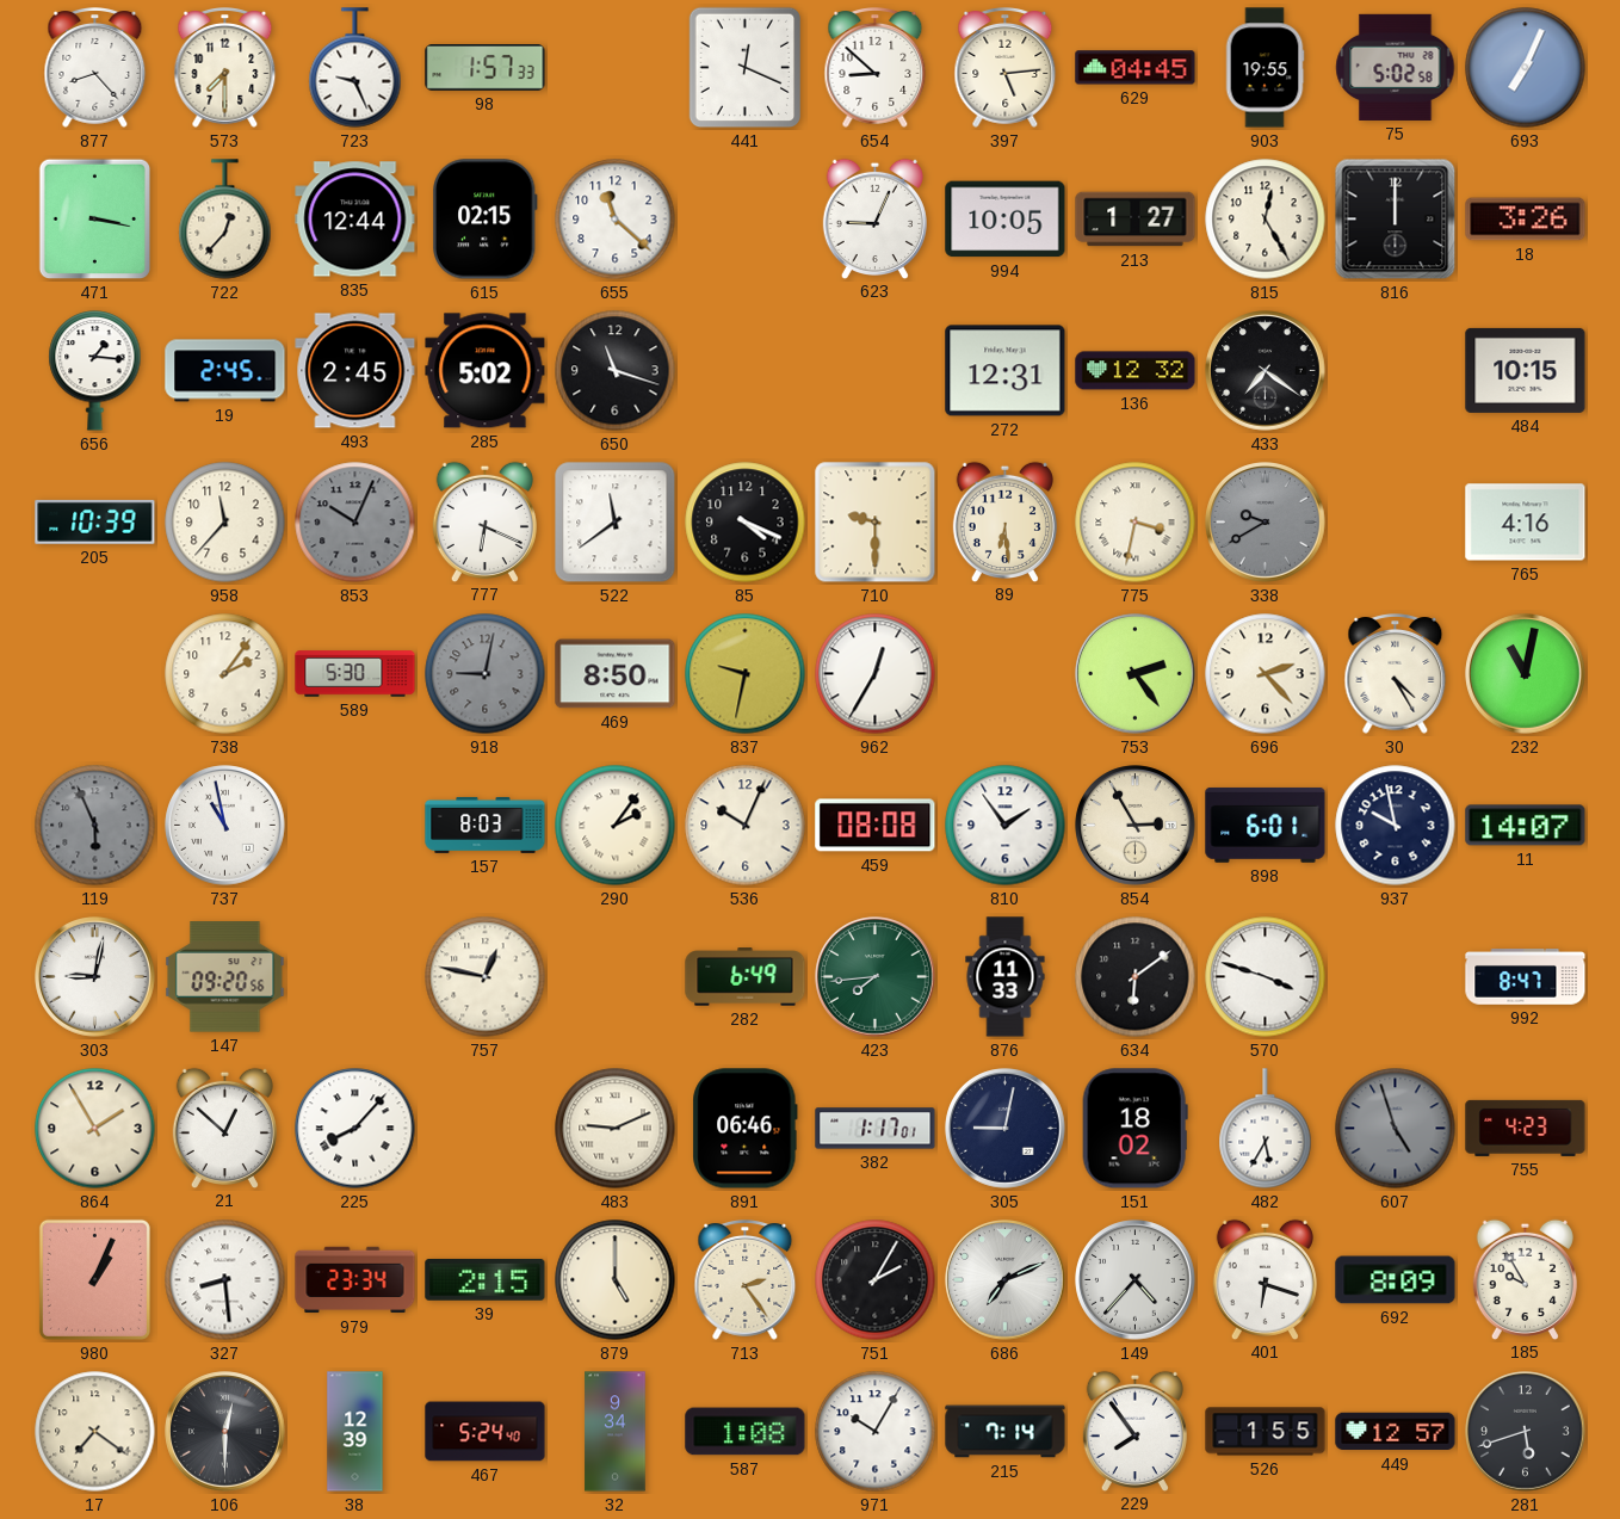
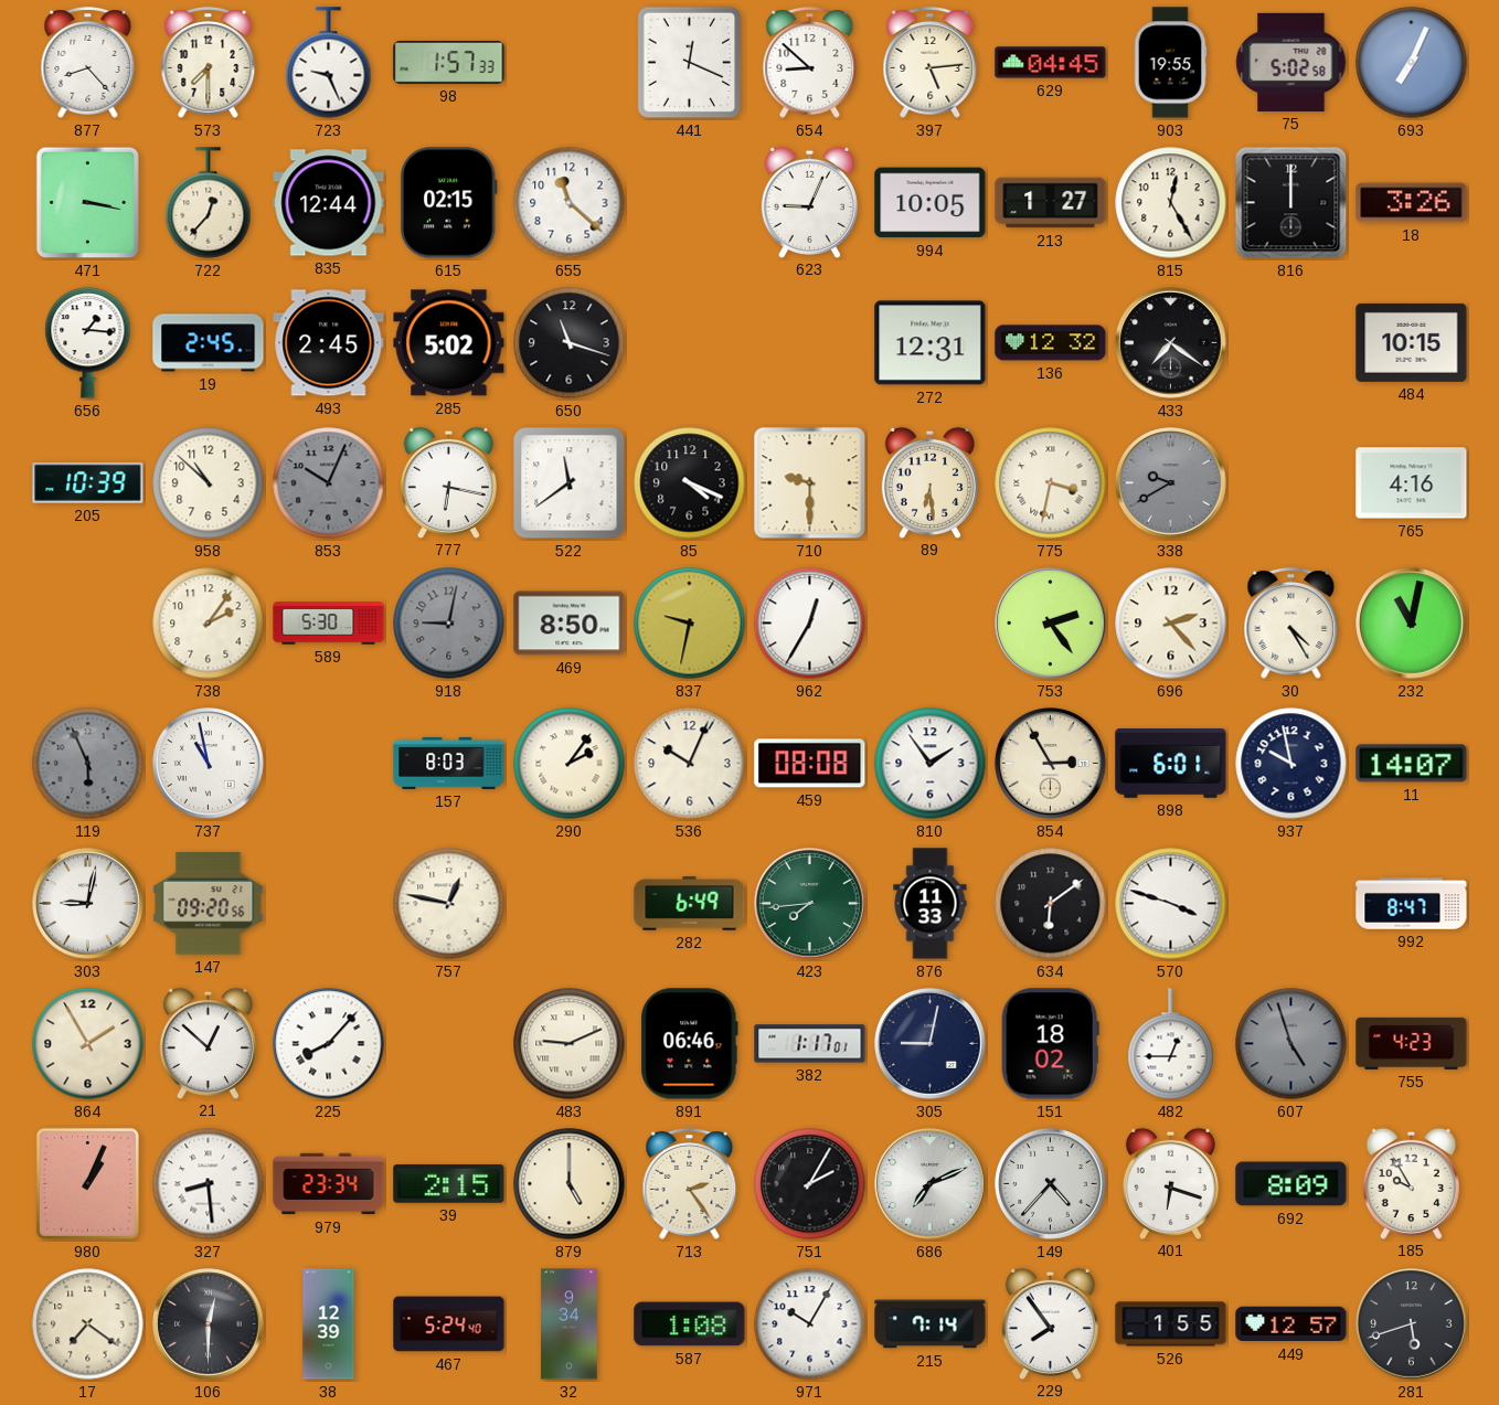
958: 11:37 -> 10:52 (209, 483)
777: 6:19 -> 6:17 (448, 482)
482: 5:35 -> 12:45 (1171, 1044)
